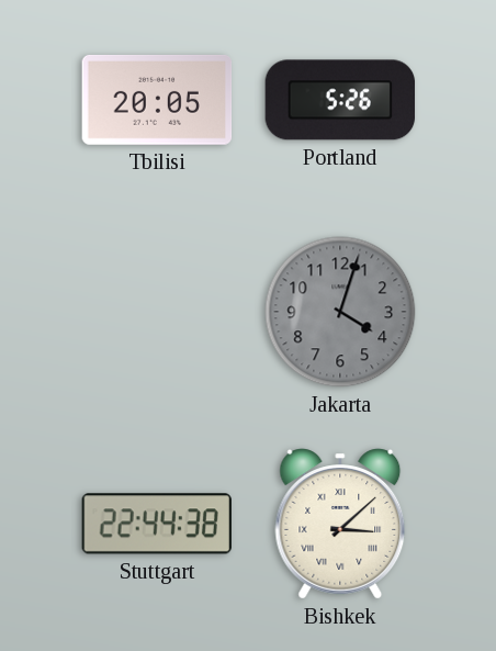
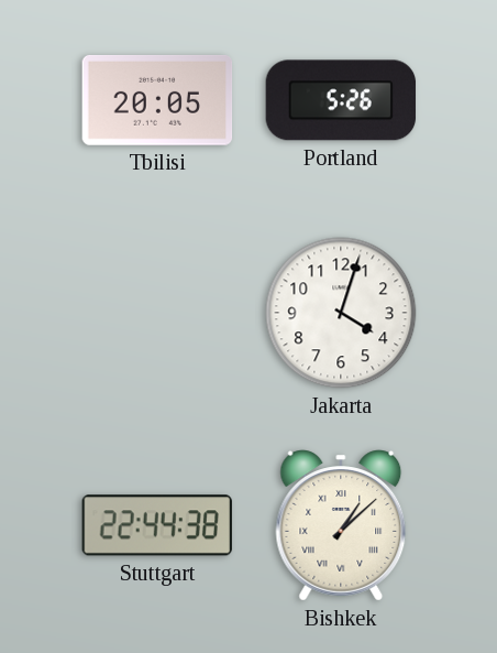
Jakarta dial: grey -> white (341, 313)
Bishkek: 3:08 -> 1:08 (341, 525)
